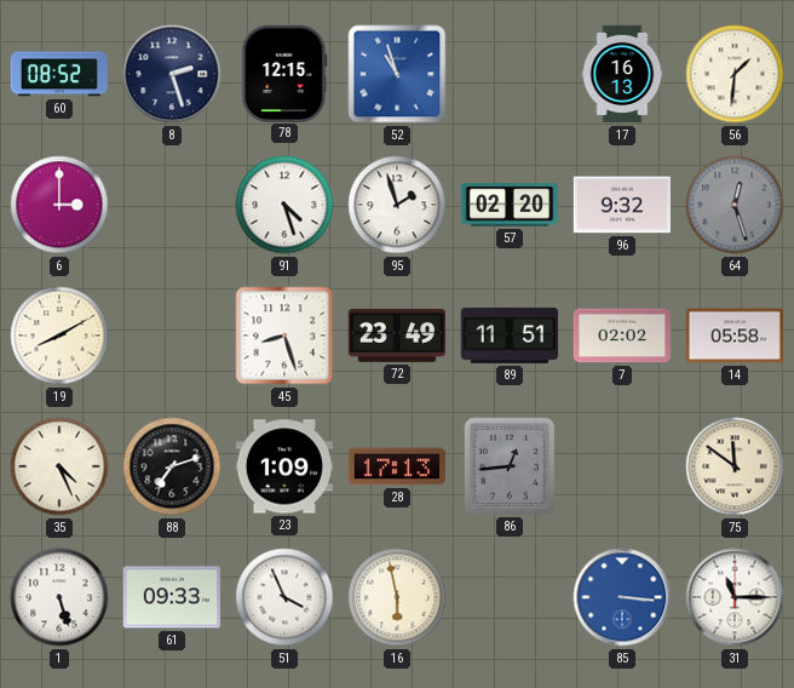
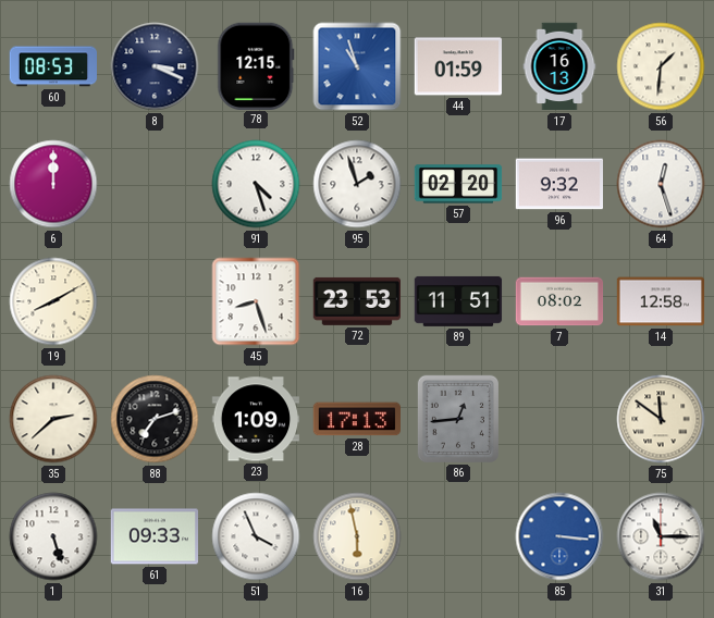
60: 08:52 -> 08:53 (52, 66)
8: 2:27 -> 3:19 (155, 66)
44: none -> 01:59 (457, 66)
6: 3:00 -> 12:00 (53, 184)
64 dial: grey -> white (661, 184)
72: 23:49 -> 23:53 (356, 301)
7: 02:02 -> 08:02 (559, 301)
14: 05:58 -> 12:58 (661, 301)
35: 4:26 -> 2:38 (53, 419)
